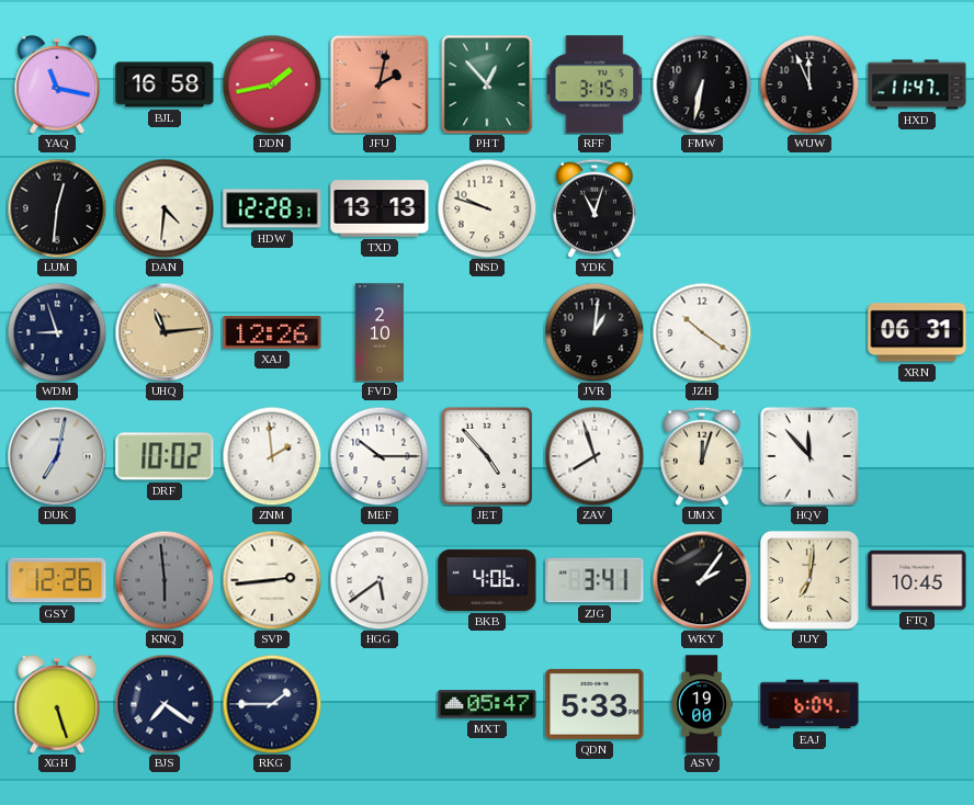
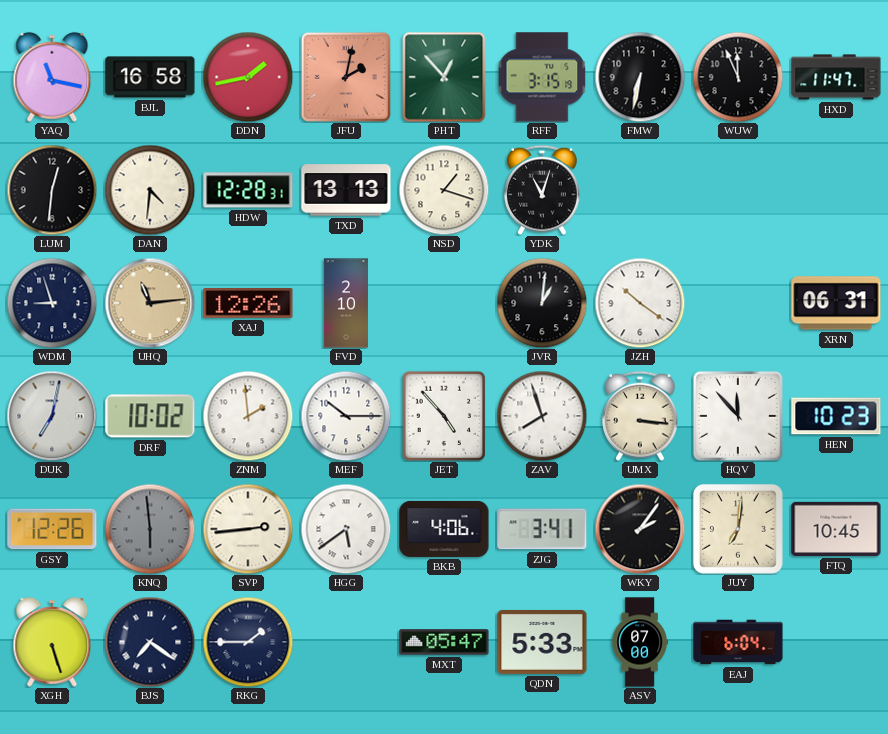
NSD: 9:48 -> 1:18 (444, 190)
UMX: 12:03 -> 3:16 (641, 416)
HEN: none -> 10:23 (836, 416)
ASV: 19:00 -> 07:00 (640, 642)
